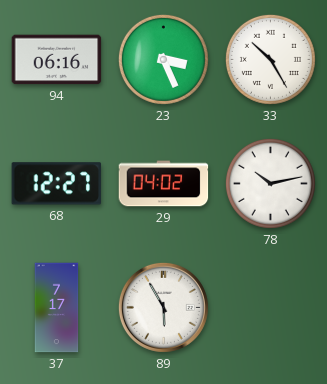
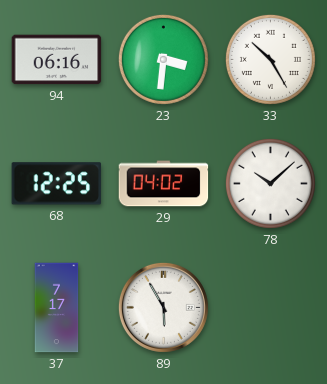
23: 3:26 -> 3:31 (163, 59)
68: 12:27 -> 12:25 (57, 184)
78: 10:13 -> 10:08 (270, 183)
